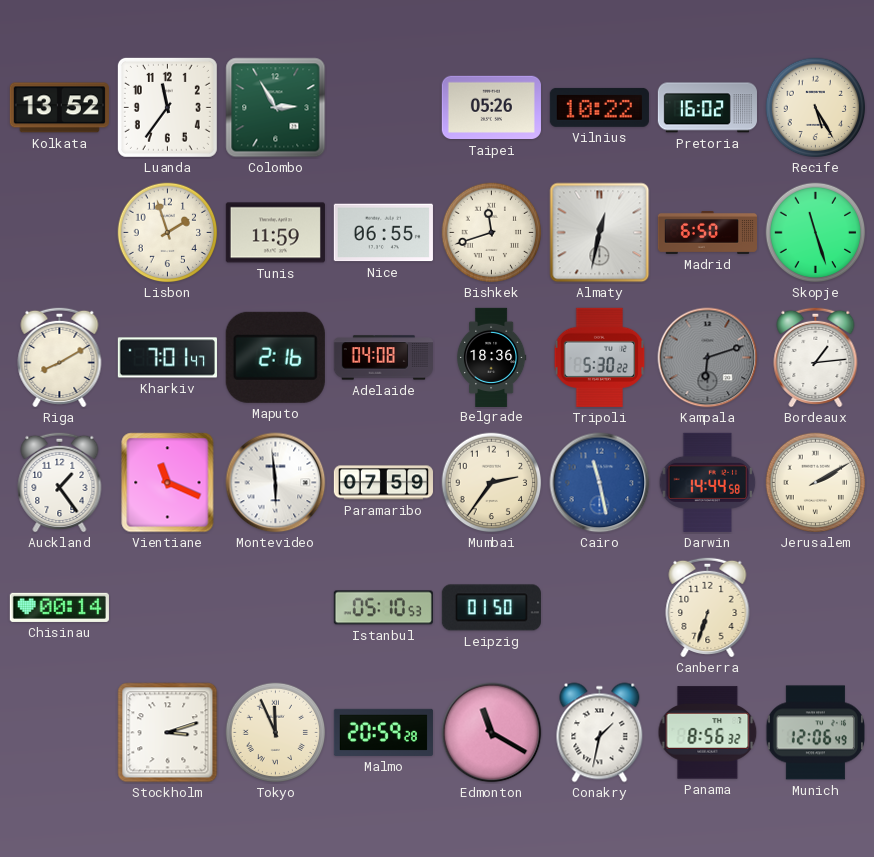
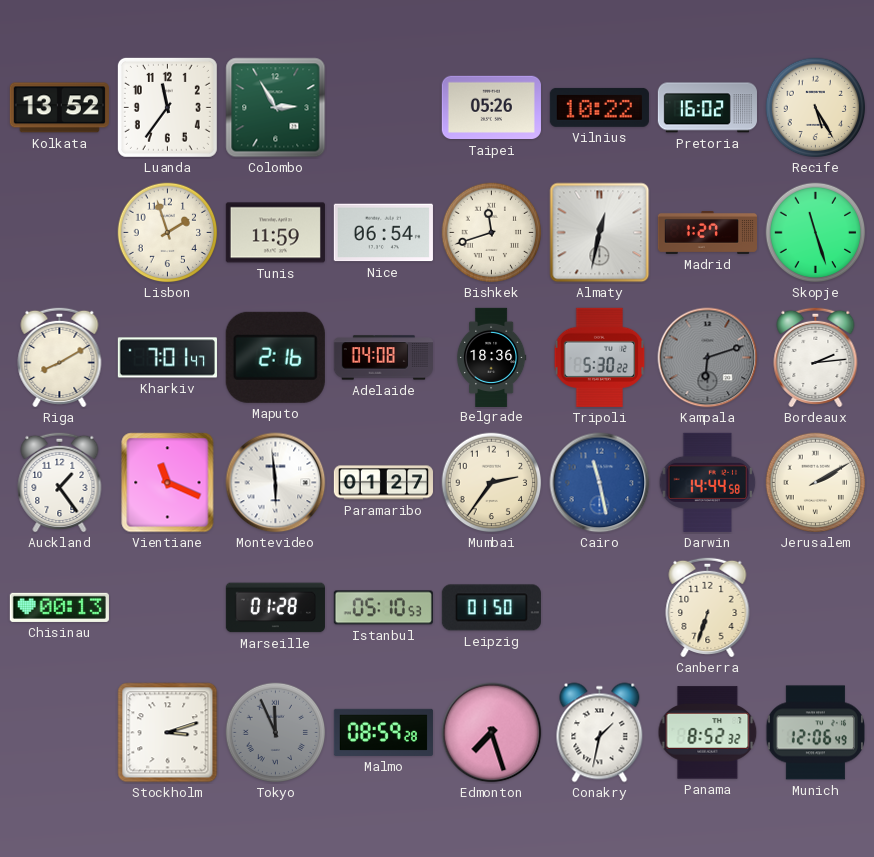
Nice: 06:55 -> 06:54 (383, 233)
Madrid: 6:50 -> 1:27 (707, 233)
Bordeaux: 1:14 -> 2:14 (816, 357)
Paramaribo: 07:59 -> 01:27 (383, 483)
Chisinau: 00:14 -> 00:13 (59, 607)
Marseille: none -> 01:28 (275, 608)
Tokyo dial: cream -> grey (276, 733)
Malmo: 20:59 -> 08:59 (383, 732)
Edmonton: 11:20 -> 7:27 (492, 733)
Panama: 8:56 -> 8:52 (708, 733)
